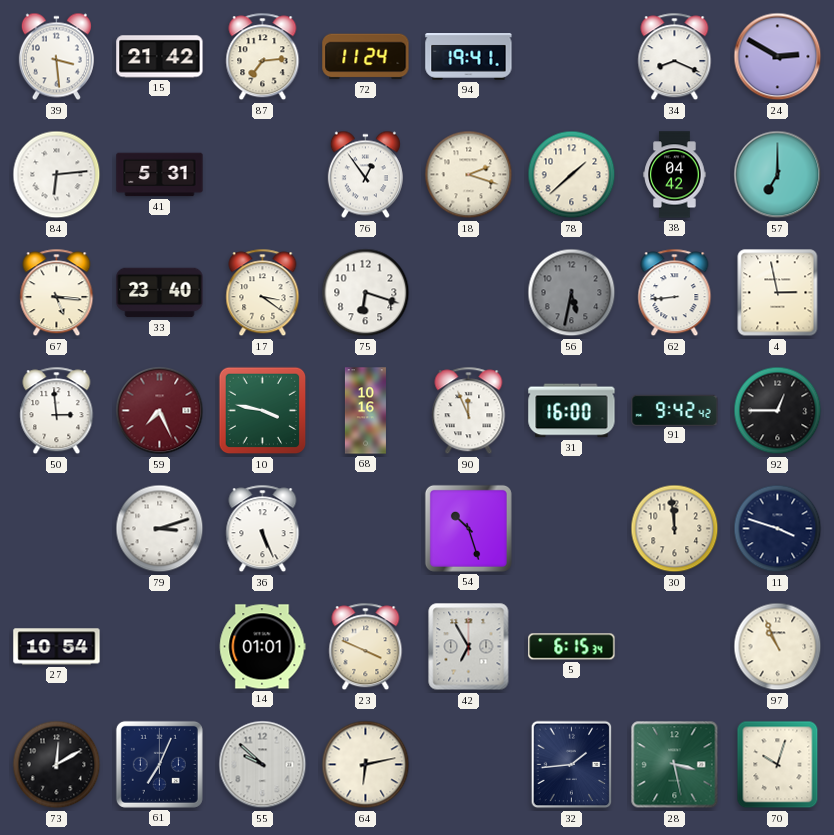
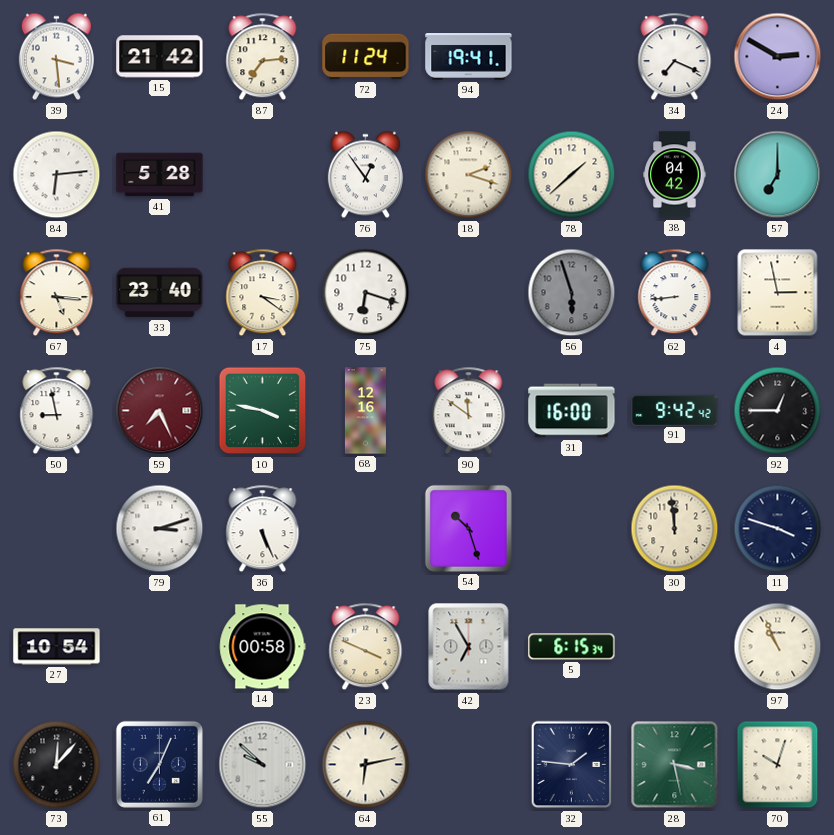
34: 8:19 -> 7:19 (675, 57)
41: 5:31 -> 5:28 (160, 175)
56: 5:32 -> 5:57 (572, 293)
50: 2:59 -> 8:58 (57, 411)
68: 10:16 -> 12:16 (365, 411)
90: 11:56 -> 11:51 (469, 411)
14: 01:01 -> 00:58 (262, 647)
73: 12:10 -> 12:07 (57, 765)
32: 1:44 -> 1:46 (572, 765)
